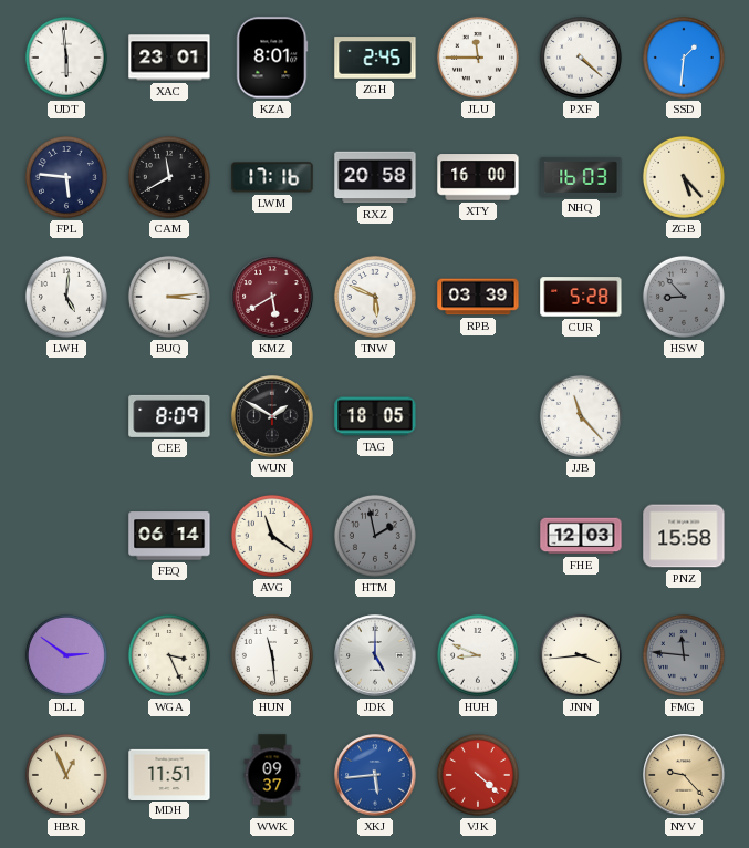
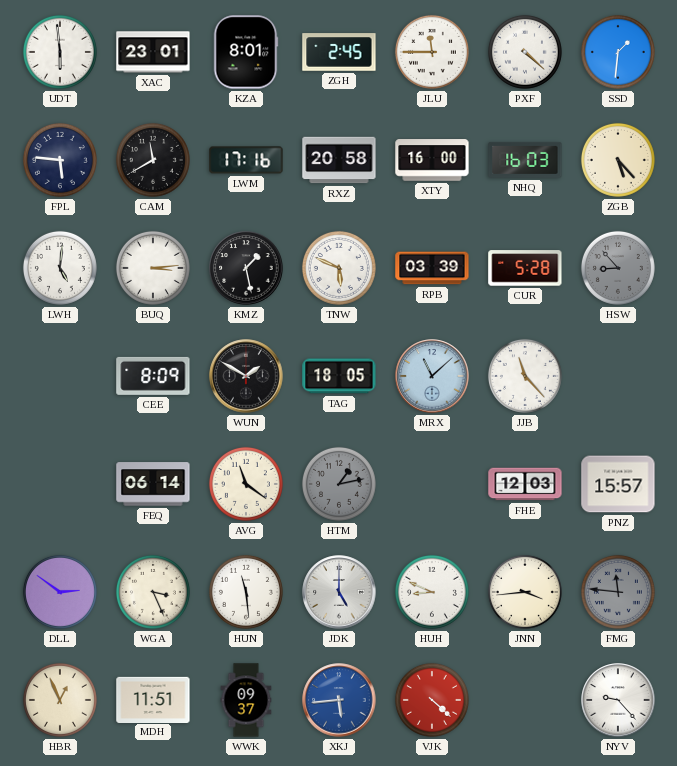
KMZ: 5:40 -> 1:28 (246, 268)
KMZ dial: burgundy -> black (246, 268)
MRX: none -> 11:08 (432, 376)
HTM: 1:58 -> 1:13 (339, 484)
PNZ: 15:58 -> 15:57 (618, 484)
NYV dial: champagne -> white (618, 700)
